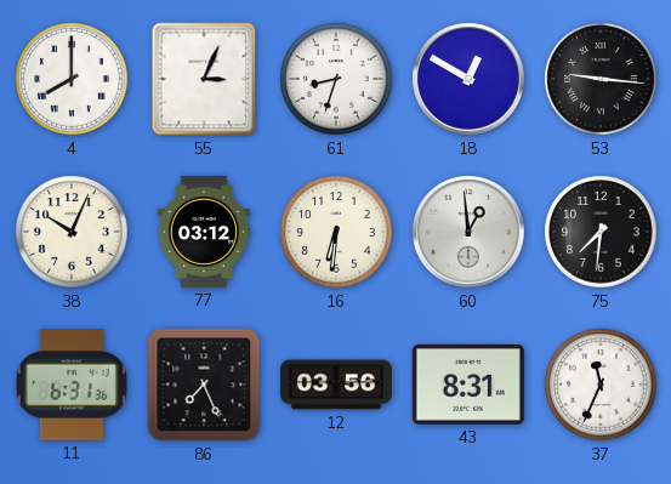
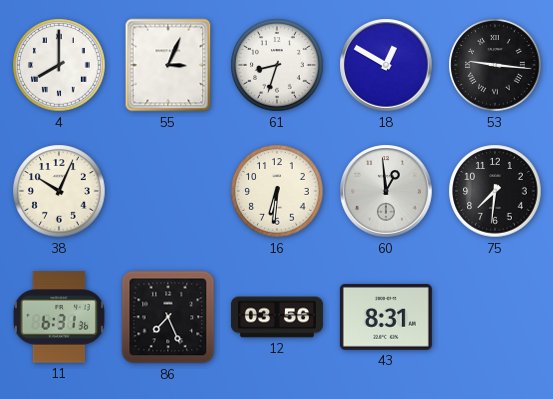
77: 03:12 -> none (204, 232)
37: 11:34 -> none (601, 385)
